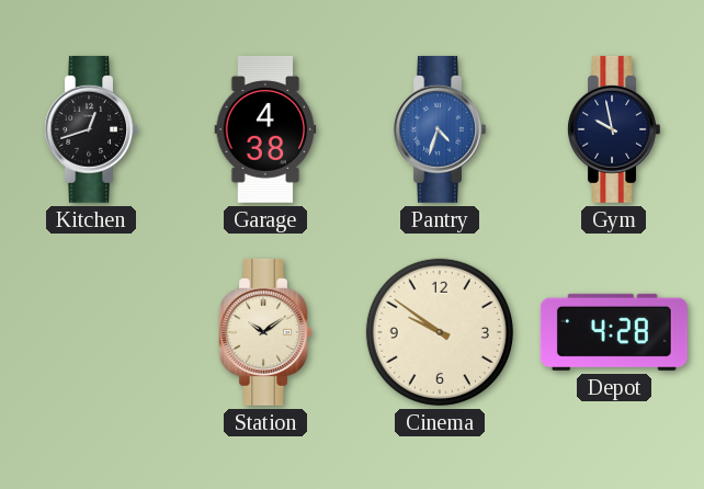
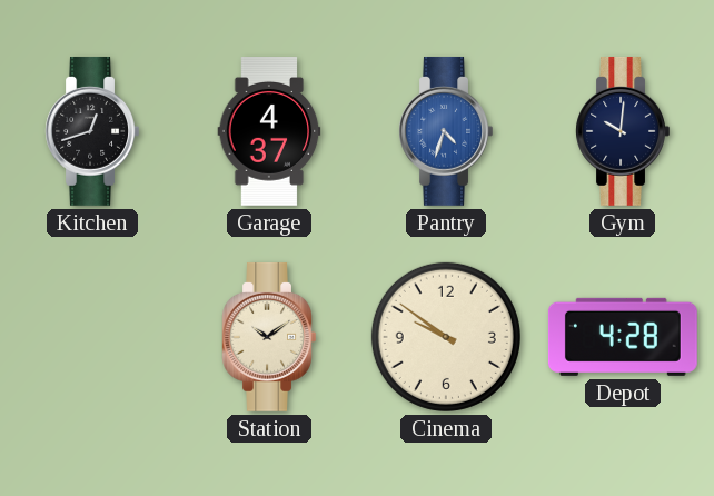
Garage: 4:38 -> 4:37 (269, 131)
Gym: 9:58 -> 10:01 (623, 131)
